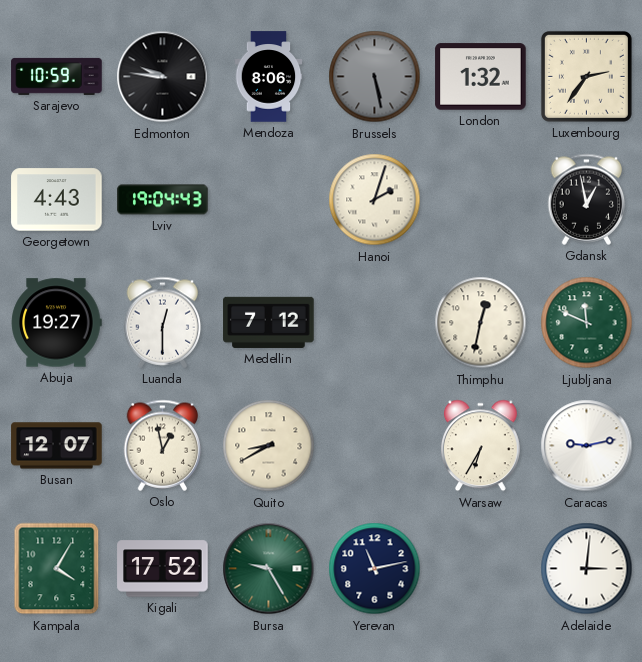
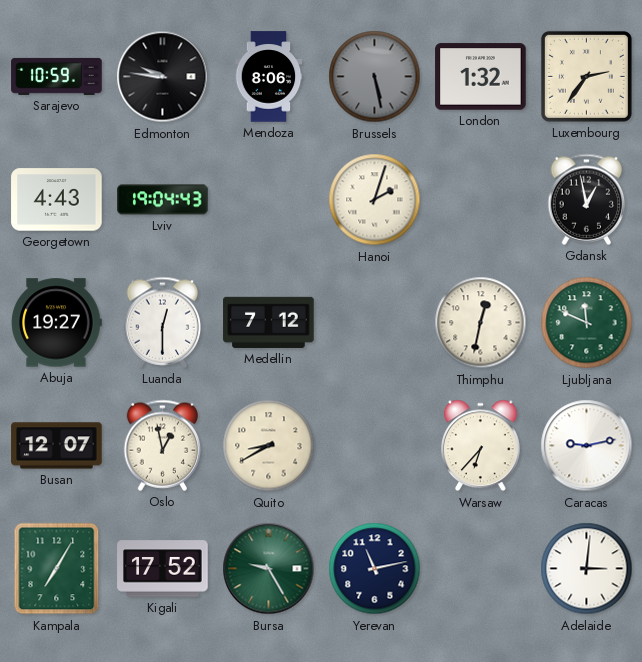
Warsaw: 6:35 -> 6:37 (480, 446)
Kampala: 4:05 -> 7:05 (57, 569)
